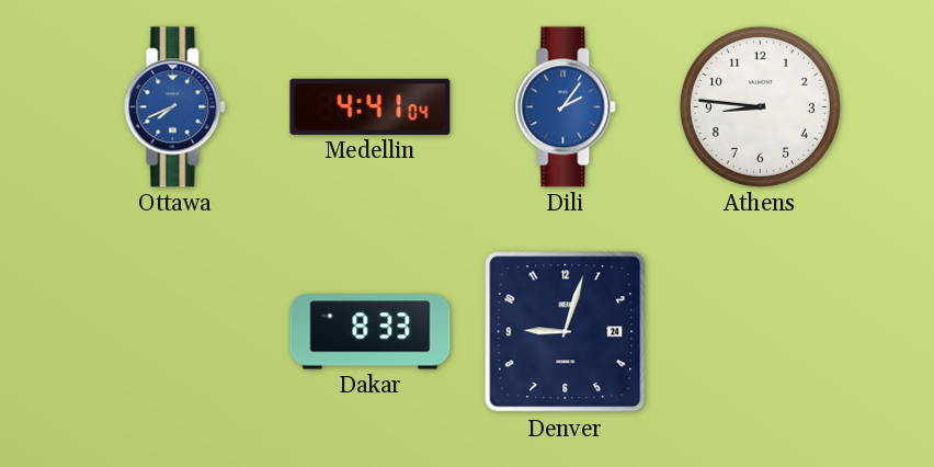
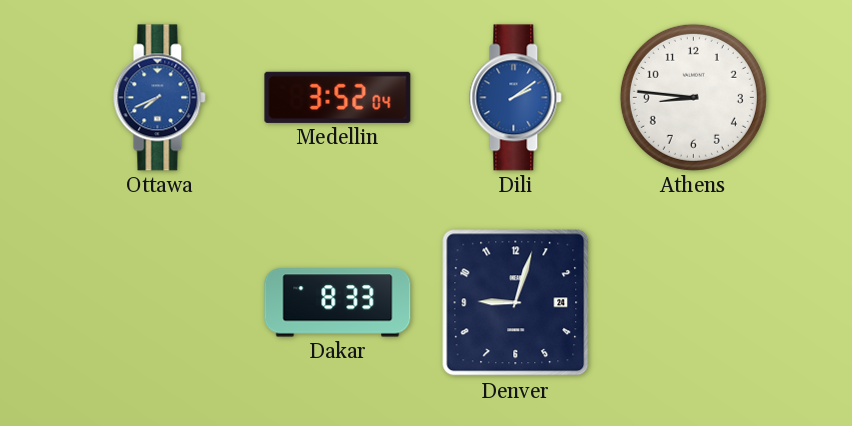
Medellin: 4:41 -> 3:52 (338, 97)
Dili: 2:06 -> 2:09 (516, 98)
